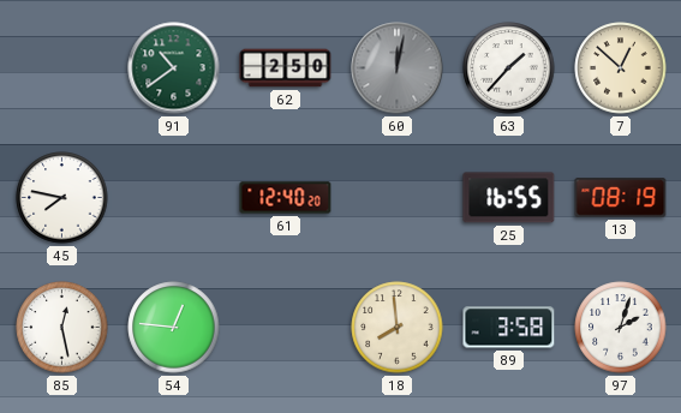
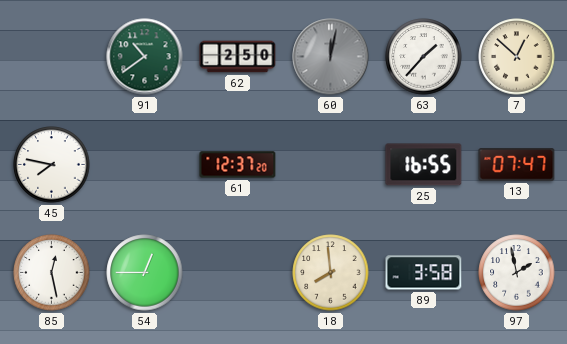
61: 12:40 -> 12:37 (238, 165)
13: 08:19 -> 07:47 (517, 165)
54: 12:46 -> 12:45 (145, 273)
97: 2:03 -> 1:58 (517, 273)
